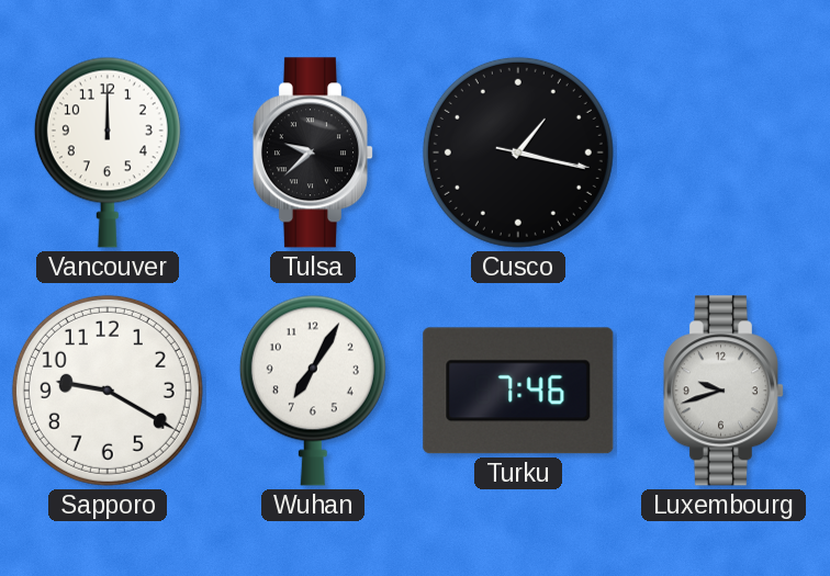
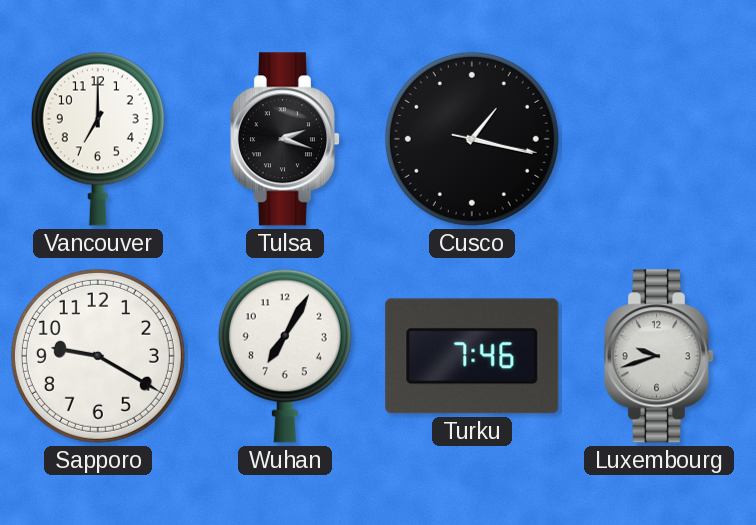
Vancouver: 12:00 -> 7:00 (98, 139)
Tulsa: 9:38 -> 2:18 (284, 139)
